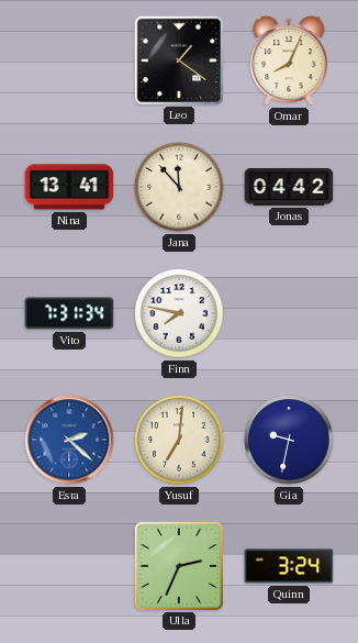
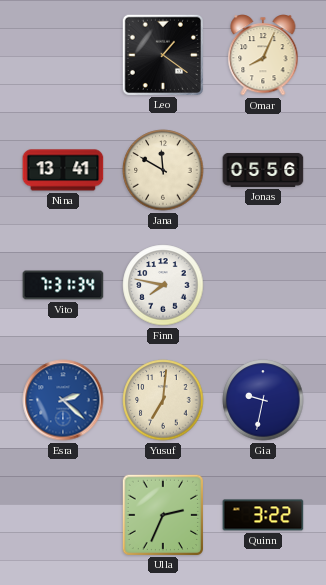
Jana: 11:53 -> 11:50 (163, 170)
Jonas: 04:42 -> 05:56 (263, 170)
Quinn: 3:24 -> 3:22 (263, 515)
